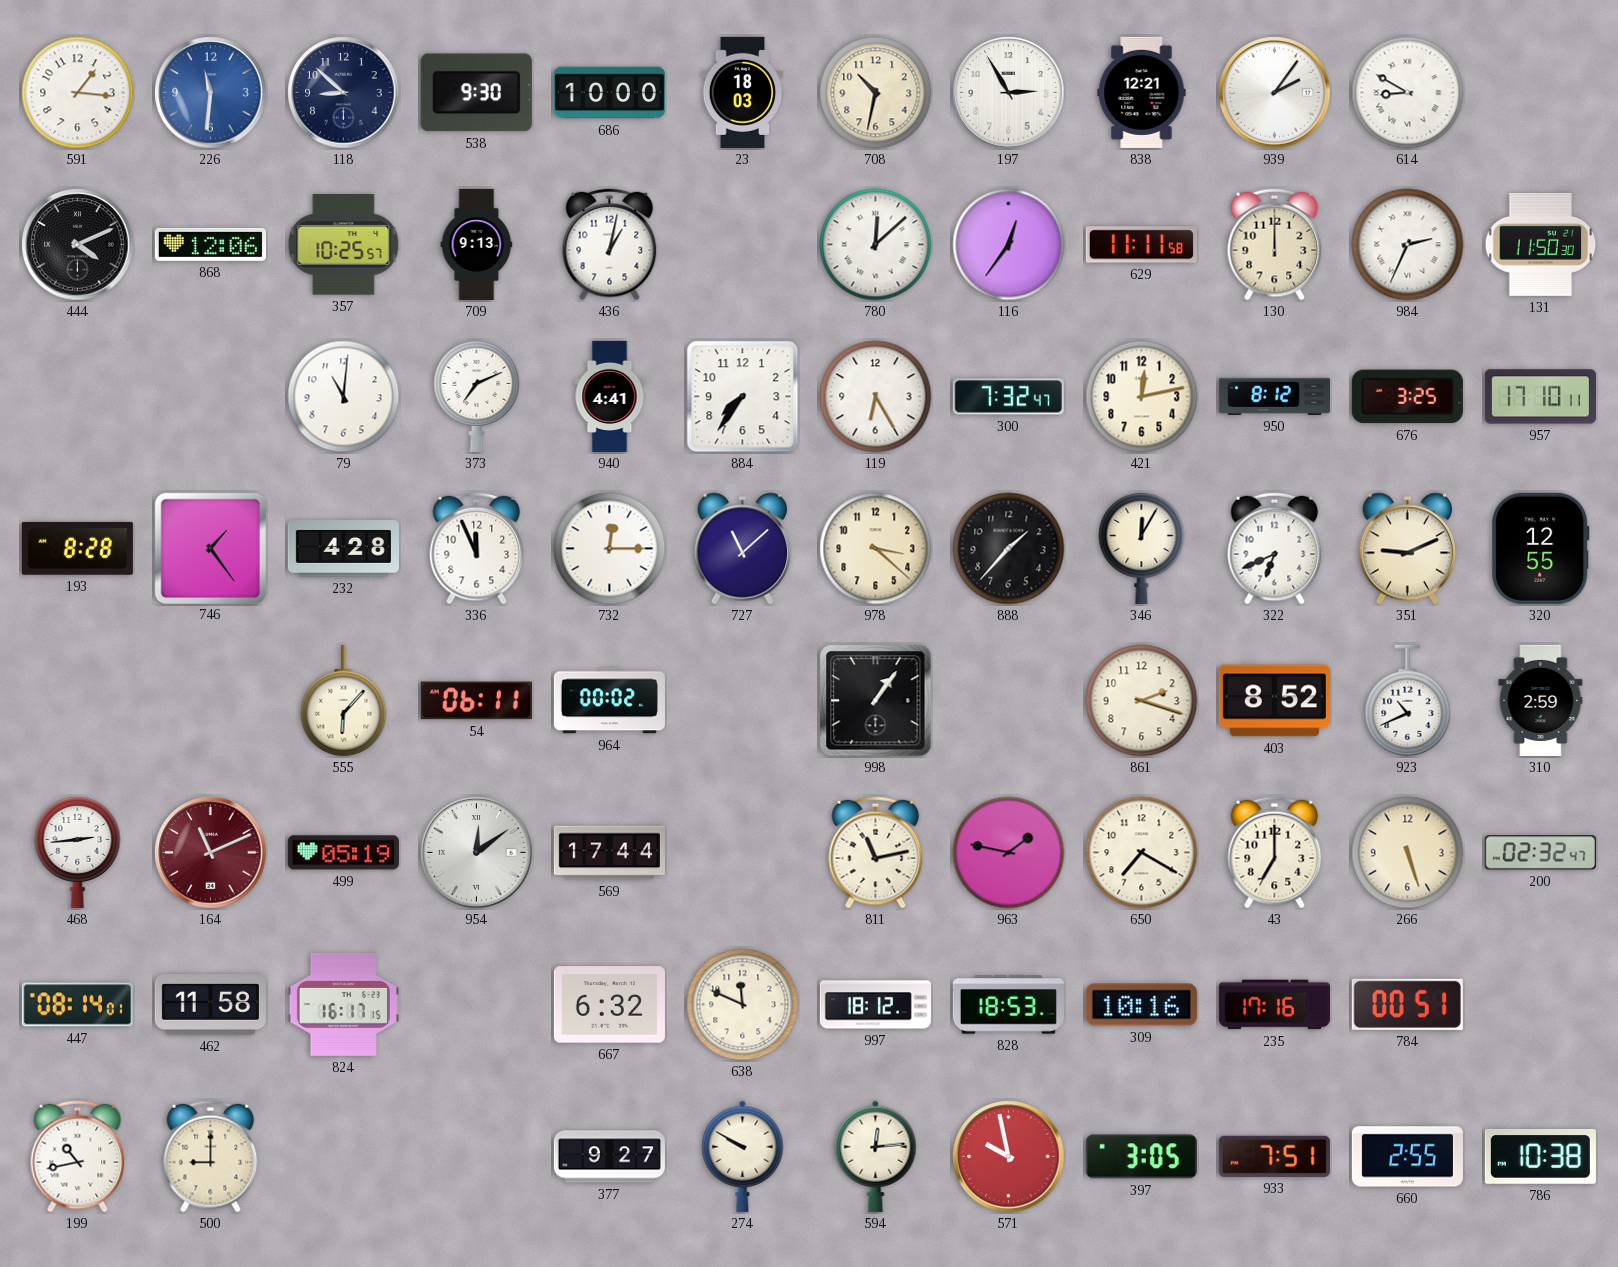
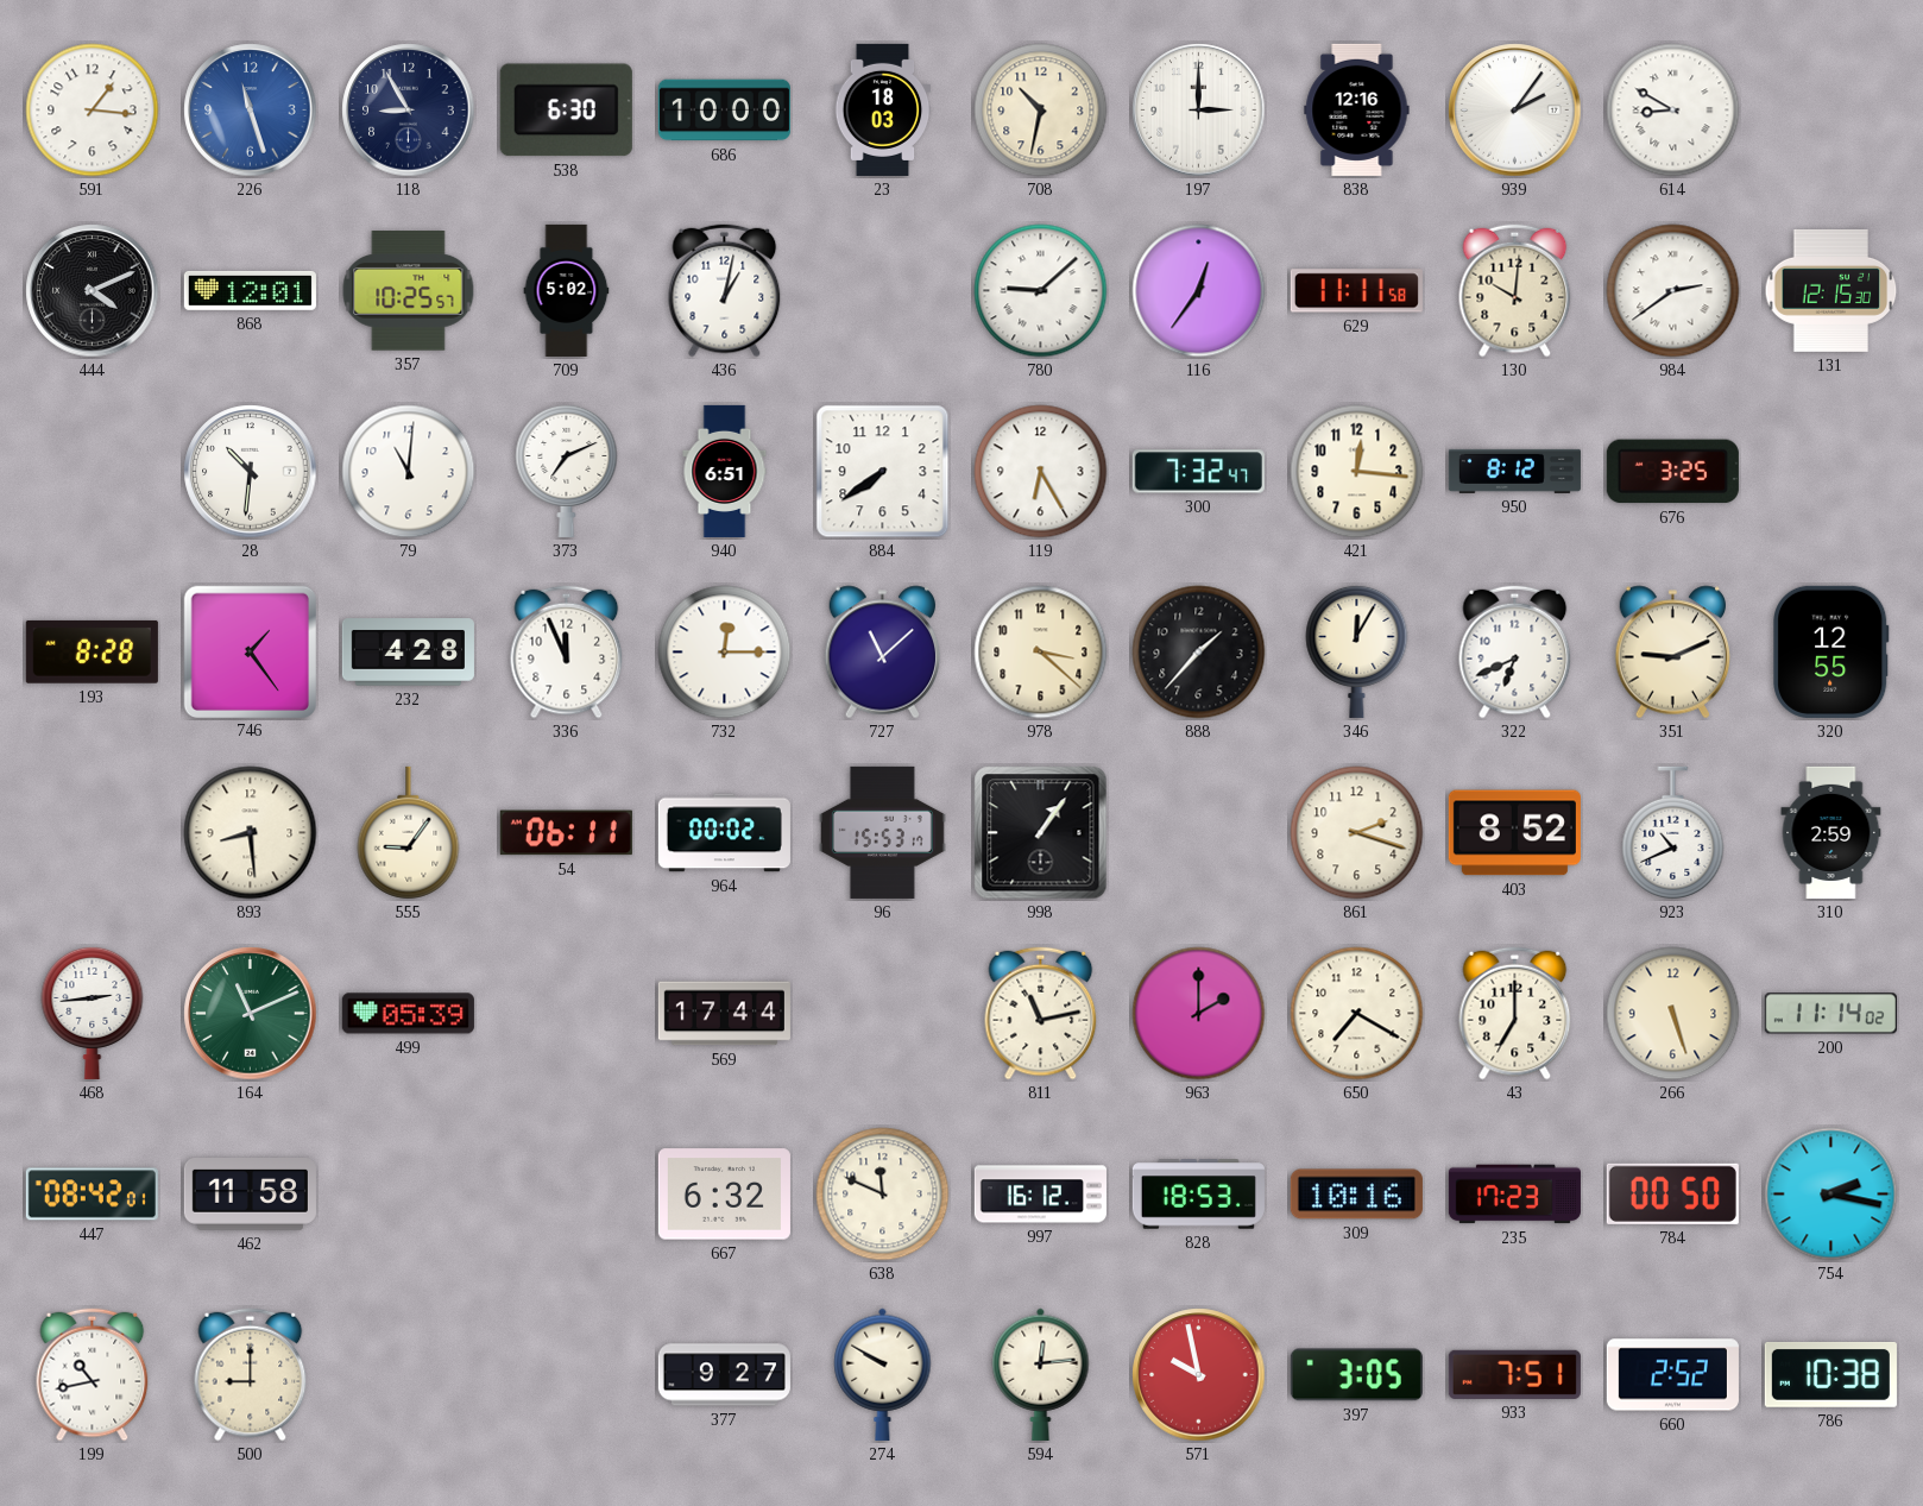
226: 11:31 -> 11:27 (251, 111)
118: 8:52 -> 8:55 (409, 111)
538: 9:30 -> 6:30 (566, 111)
197: 2:55 -> 3:00 (1199, 111)
838: 12:21 -> 12:16 (1357, 109)
868: 12:06 -> 12:01 (250, 290)
709: 9:13 -> 5:02 (567, 290)
780: 12:08 -> 9:08 (1041, 291)
130: 12:00 -> 10:01 (1515, 291)
984: 2:34 -> 2:39 (1673, 291)
131: 11:50 -> 12:15 (1831, 290)
28: none -> 10:31 (251, 472)
940: 4:41 -> 6:51 (725, 471)
884: 7:36 -> 7:39 (883, 472)
421: 12:13 -> 12:16 (1357, 472)
957: 17:10 -> none (1540, 397)
893: none -> 8:29 (251, 833)
555: 6:07 -> 9:06 (409, 833)
96: none -> 15:53 (883, 832)
164 dial: burgundy -> green (251, 1014)
499: 05:19 -> 05:39 (408, 1014)
954: 12:09 -> none (477, 853)
963: 1:47 -> 2:00 (1199, 1014)
200: 02:32 -> 11:14 (1830, 1014)
447: 08:14 -> 08:42 (92, 1195)
824: 16:17 -> none (343, 1004)
997: 18:12 -> 16:12 (1040, 1195)
235: 17:16 -> 17:23 (1514, 1195)
784: 00:51 -> 00:50 (1672, 1193)
754: none -> 2:17 (1831, 1195)
660: 2:55 -> 2:52 (1672, 1375)
